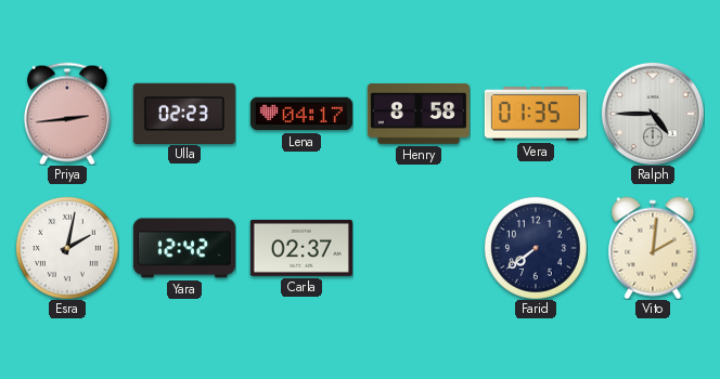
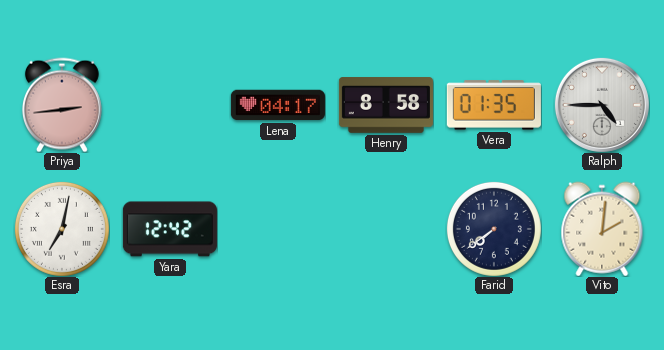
Ulla: 02:23 -> none (184, 113)
Esra: 2:02 -> 7:02 (62, 229)
Carla: 02:37 -> none (301, 248)
